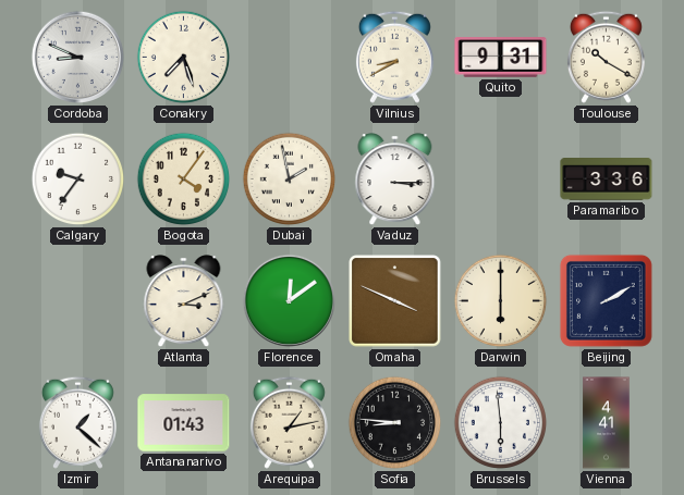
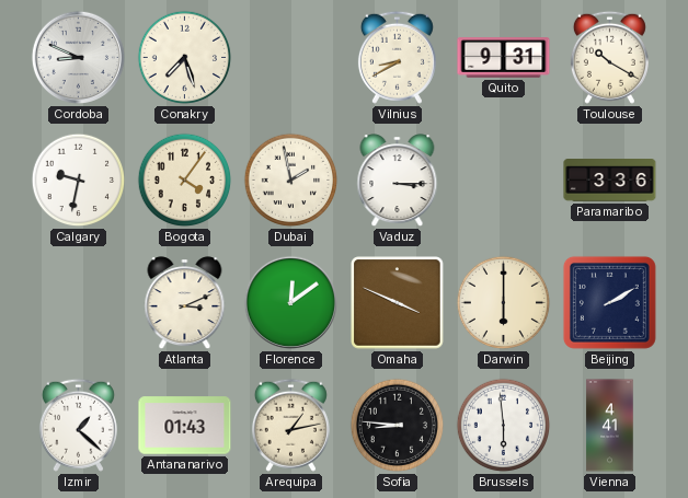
Calgary: 9:36 -> 9:32 (79, 181)
